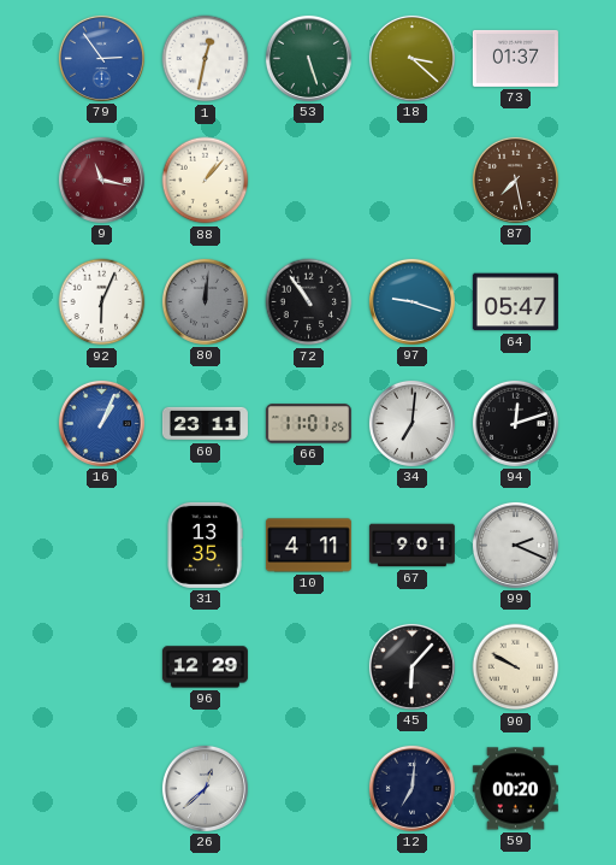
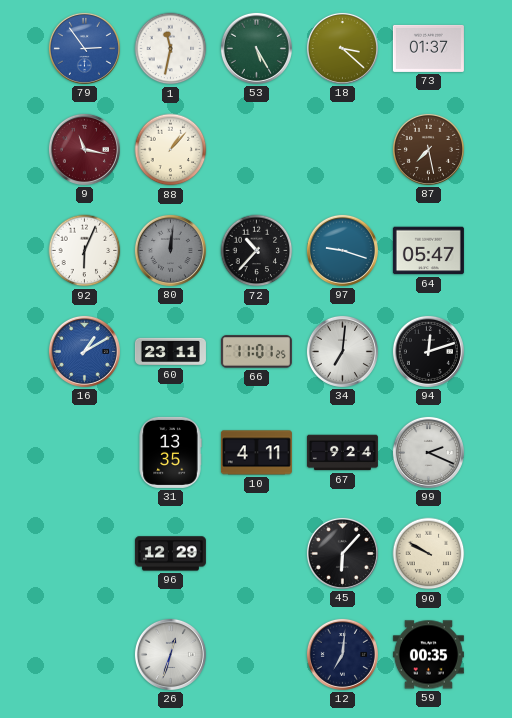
1: 12:32 -> 11:32 (171, 49)
53: 5:27 -> 5:25 (256, 48)
72: 10:54 -> 10:37 (257, 251)
16: 1:04 -> 1:10 (84, 351)
67: 9:01 -> 9:24 (342, 453)
26: 12:38 -> 12:33 (170, 654)
59: 00:20 -> 00:35 (428, 655)
